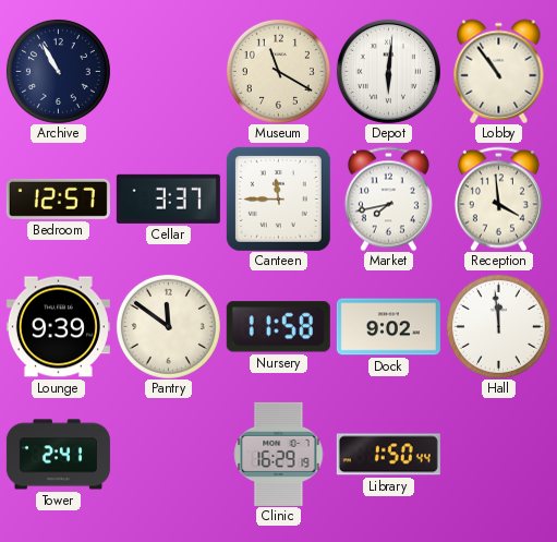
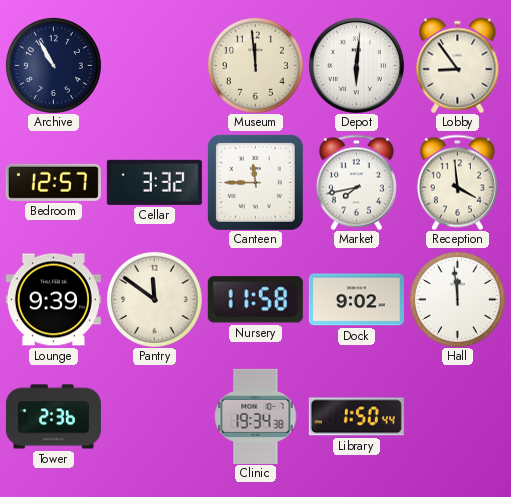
Museum: 11:20 -> 11:59 (255, 65)
Lobby: 10:54 -> 8:54 (458, 65)
Cellar: 3:37 -> 3:32 (154, 182)
Tower: 2:41 -> 2:36 (53, 417)
Clinic: 16:29 -> 19:34 (256, 416)
